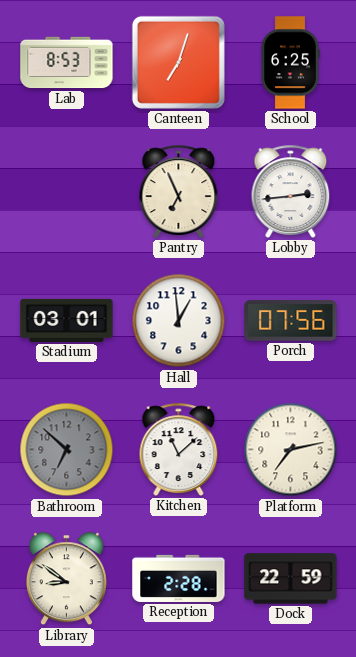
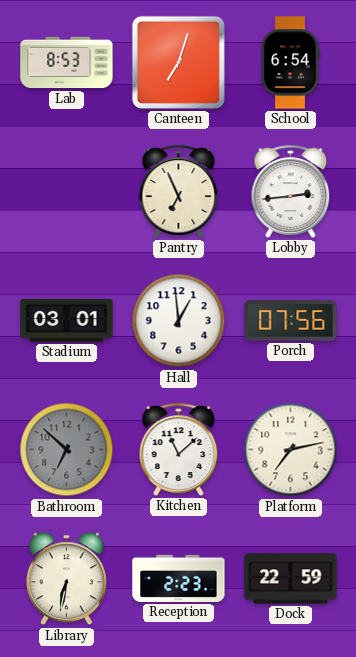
School: 6:25 -> 6:54 (290, 63)
Library: 8:51 -> 6:32 (66, 579)
Reception: 2:28 -> 2:23 (179, 578)
